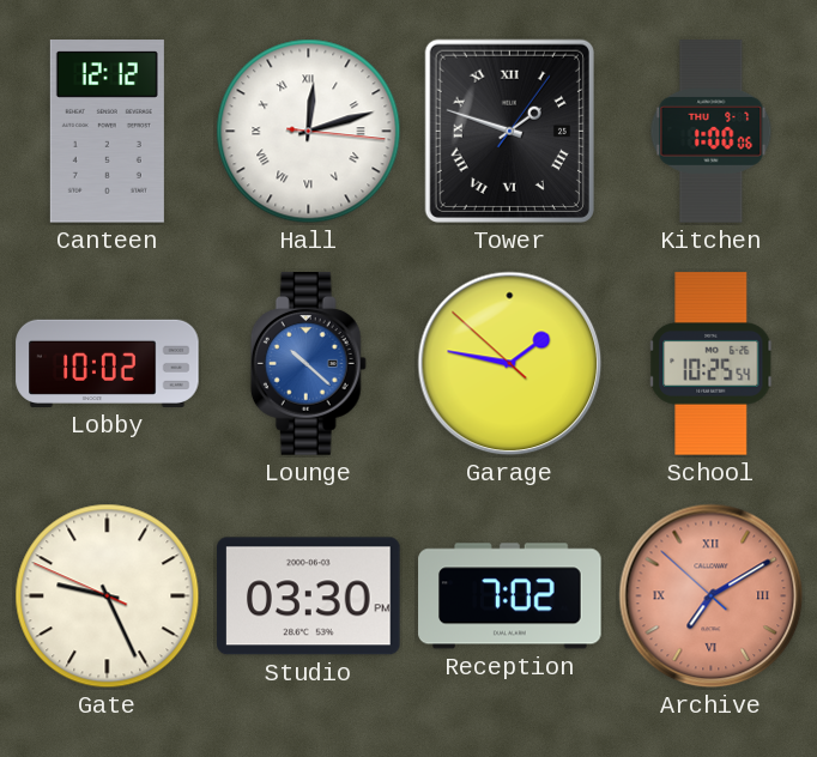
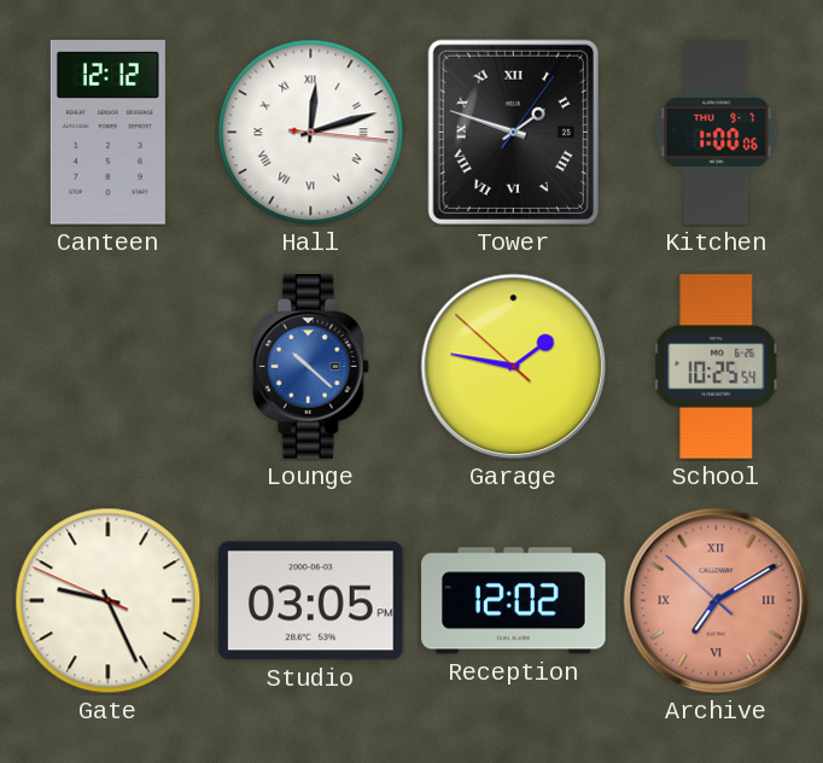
Lobby: 10:02 -> none (108, 363)
Studio: 03:30 -> 03:05 (311, 601)
Reception: 7:02 -> 12:02 (514, 601)
